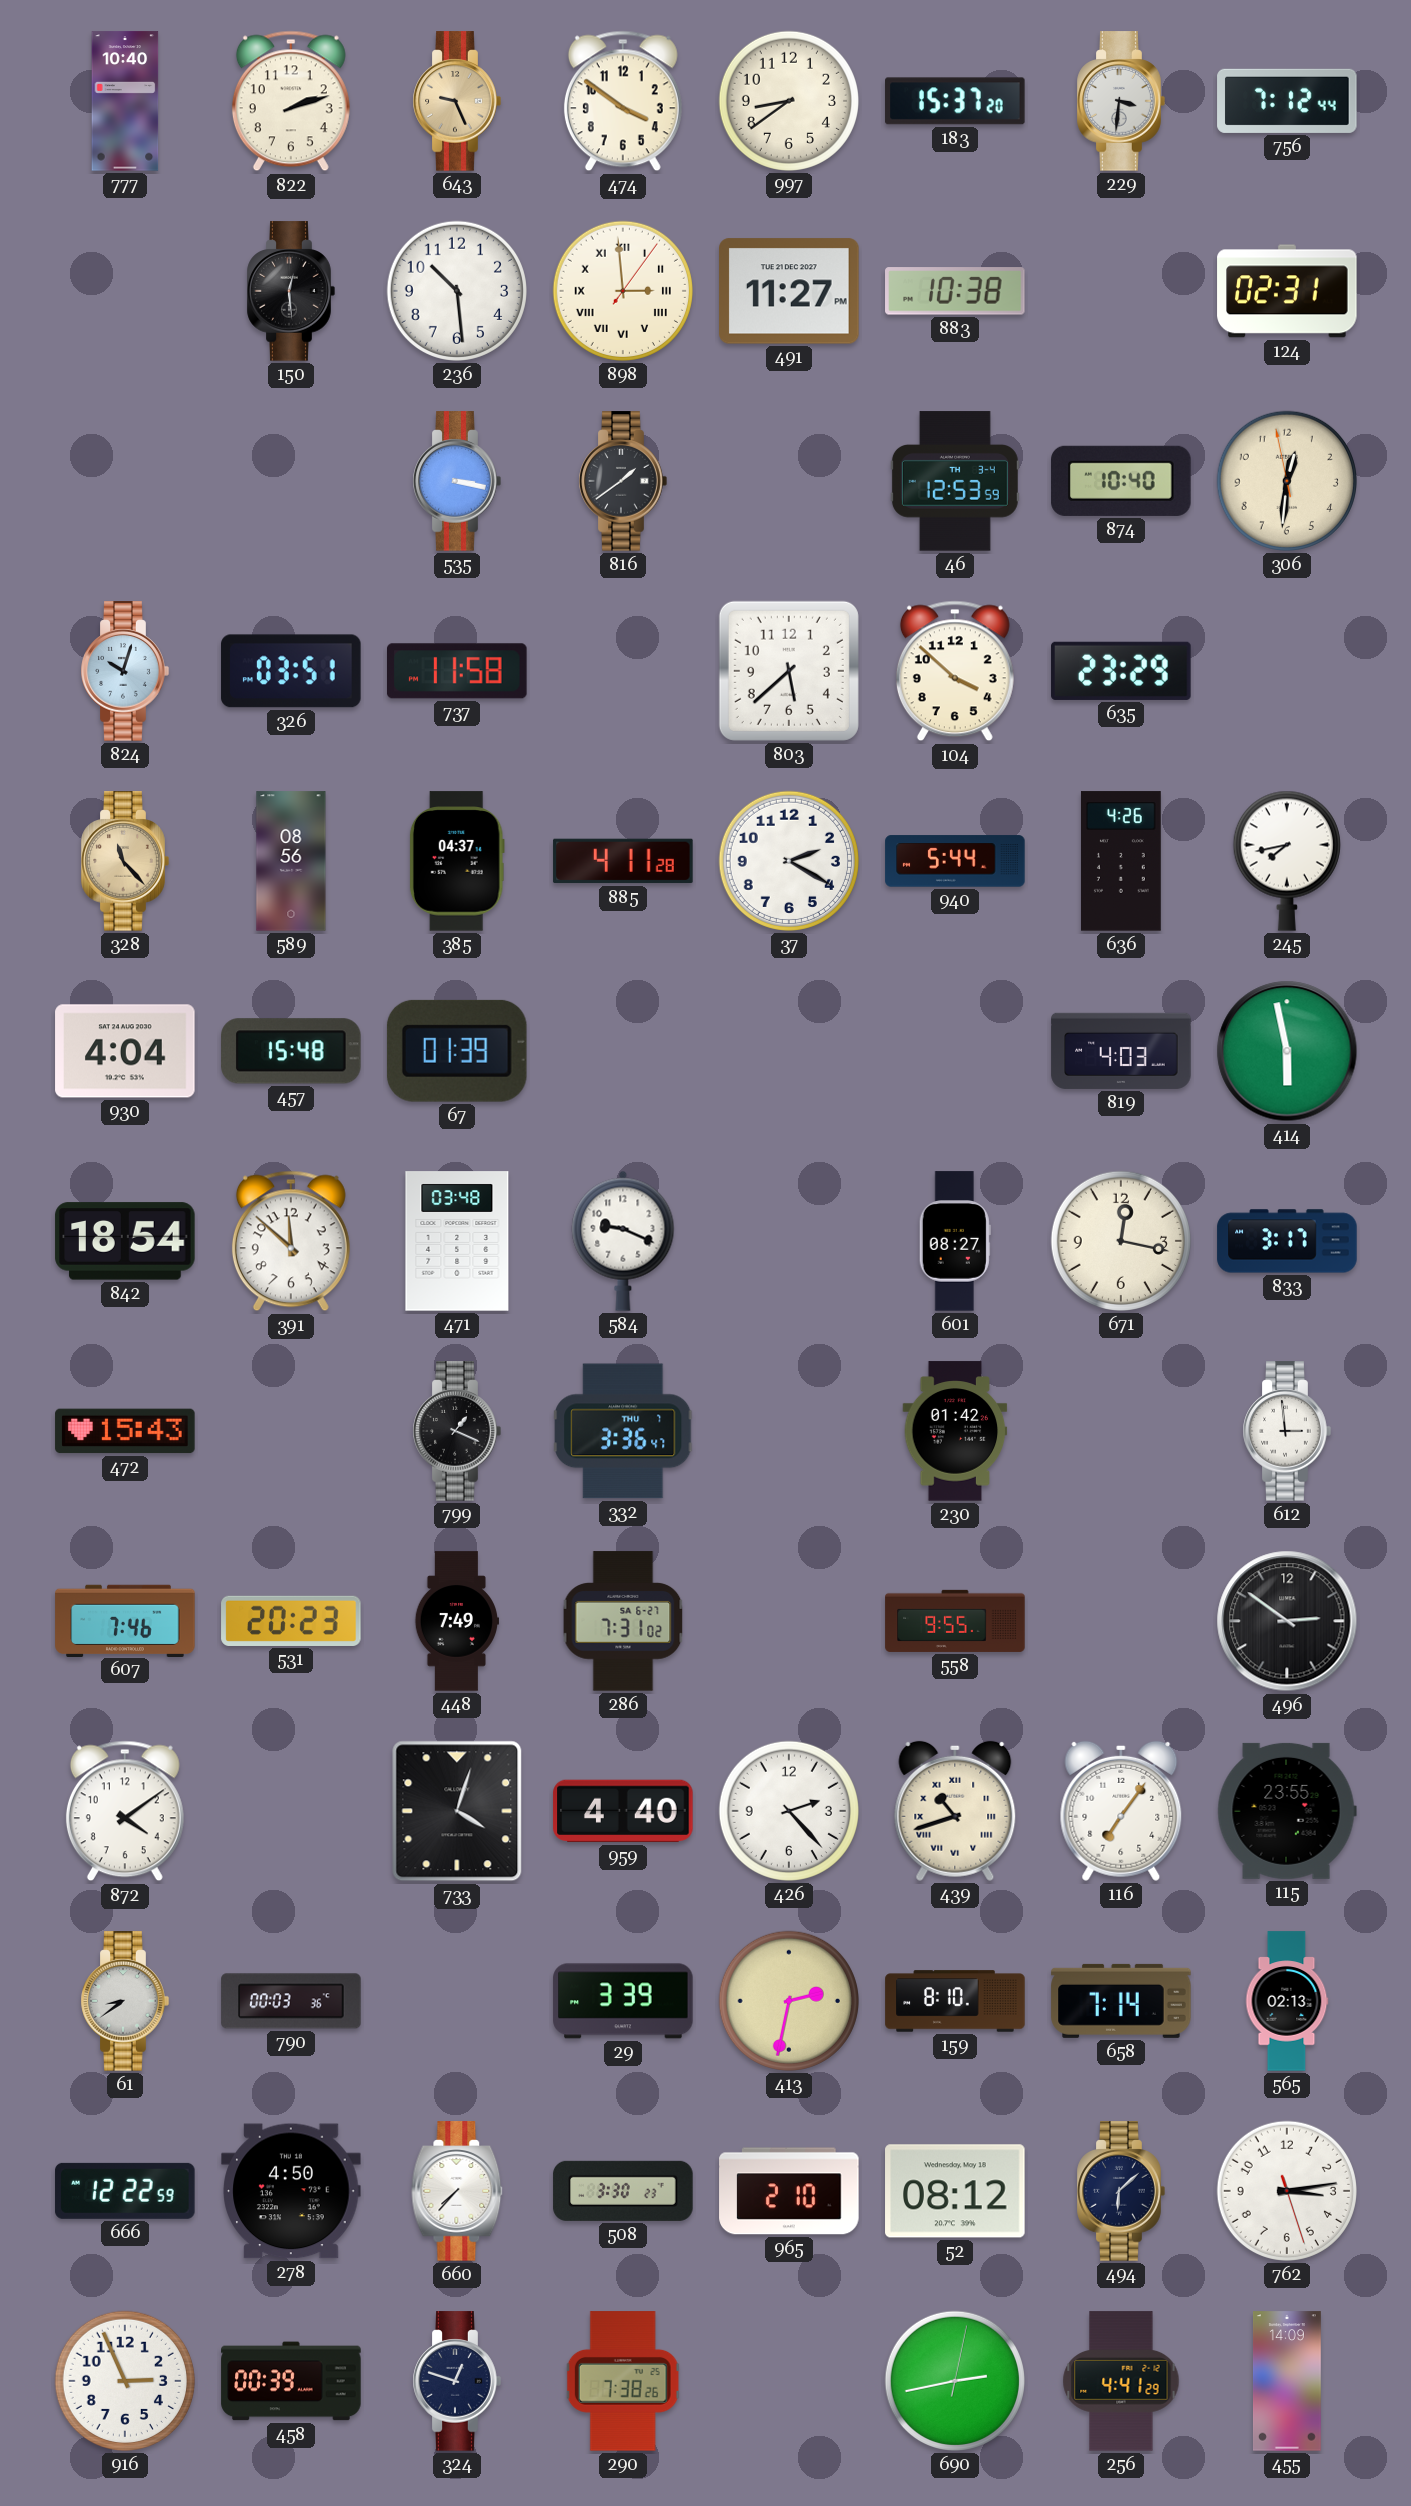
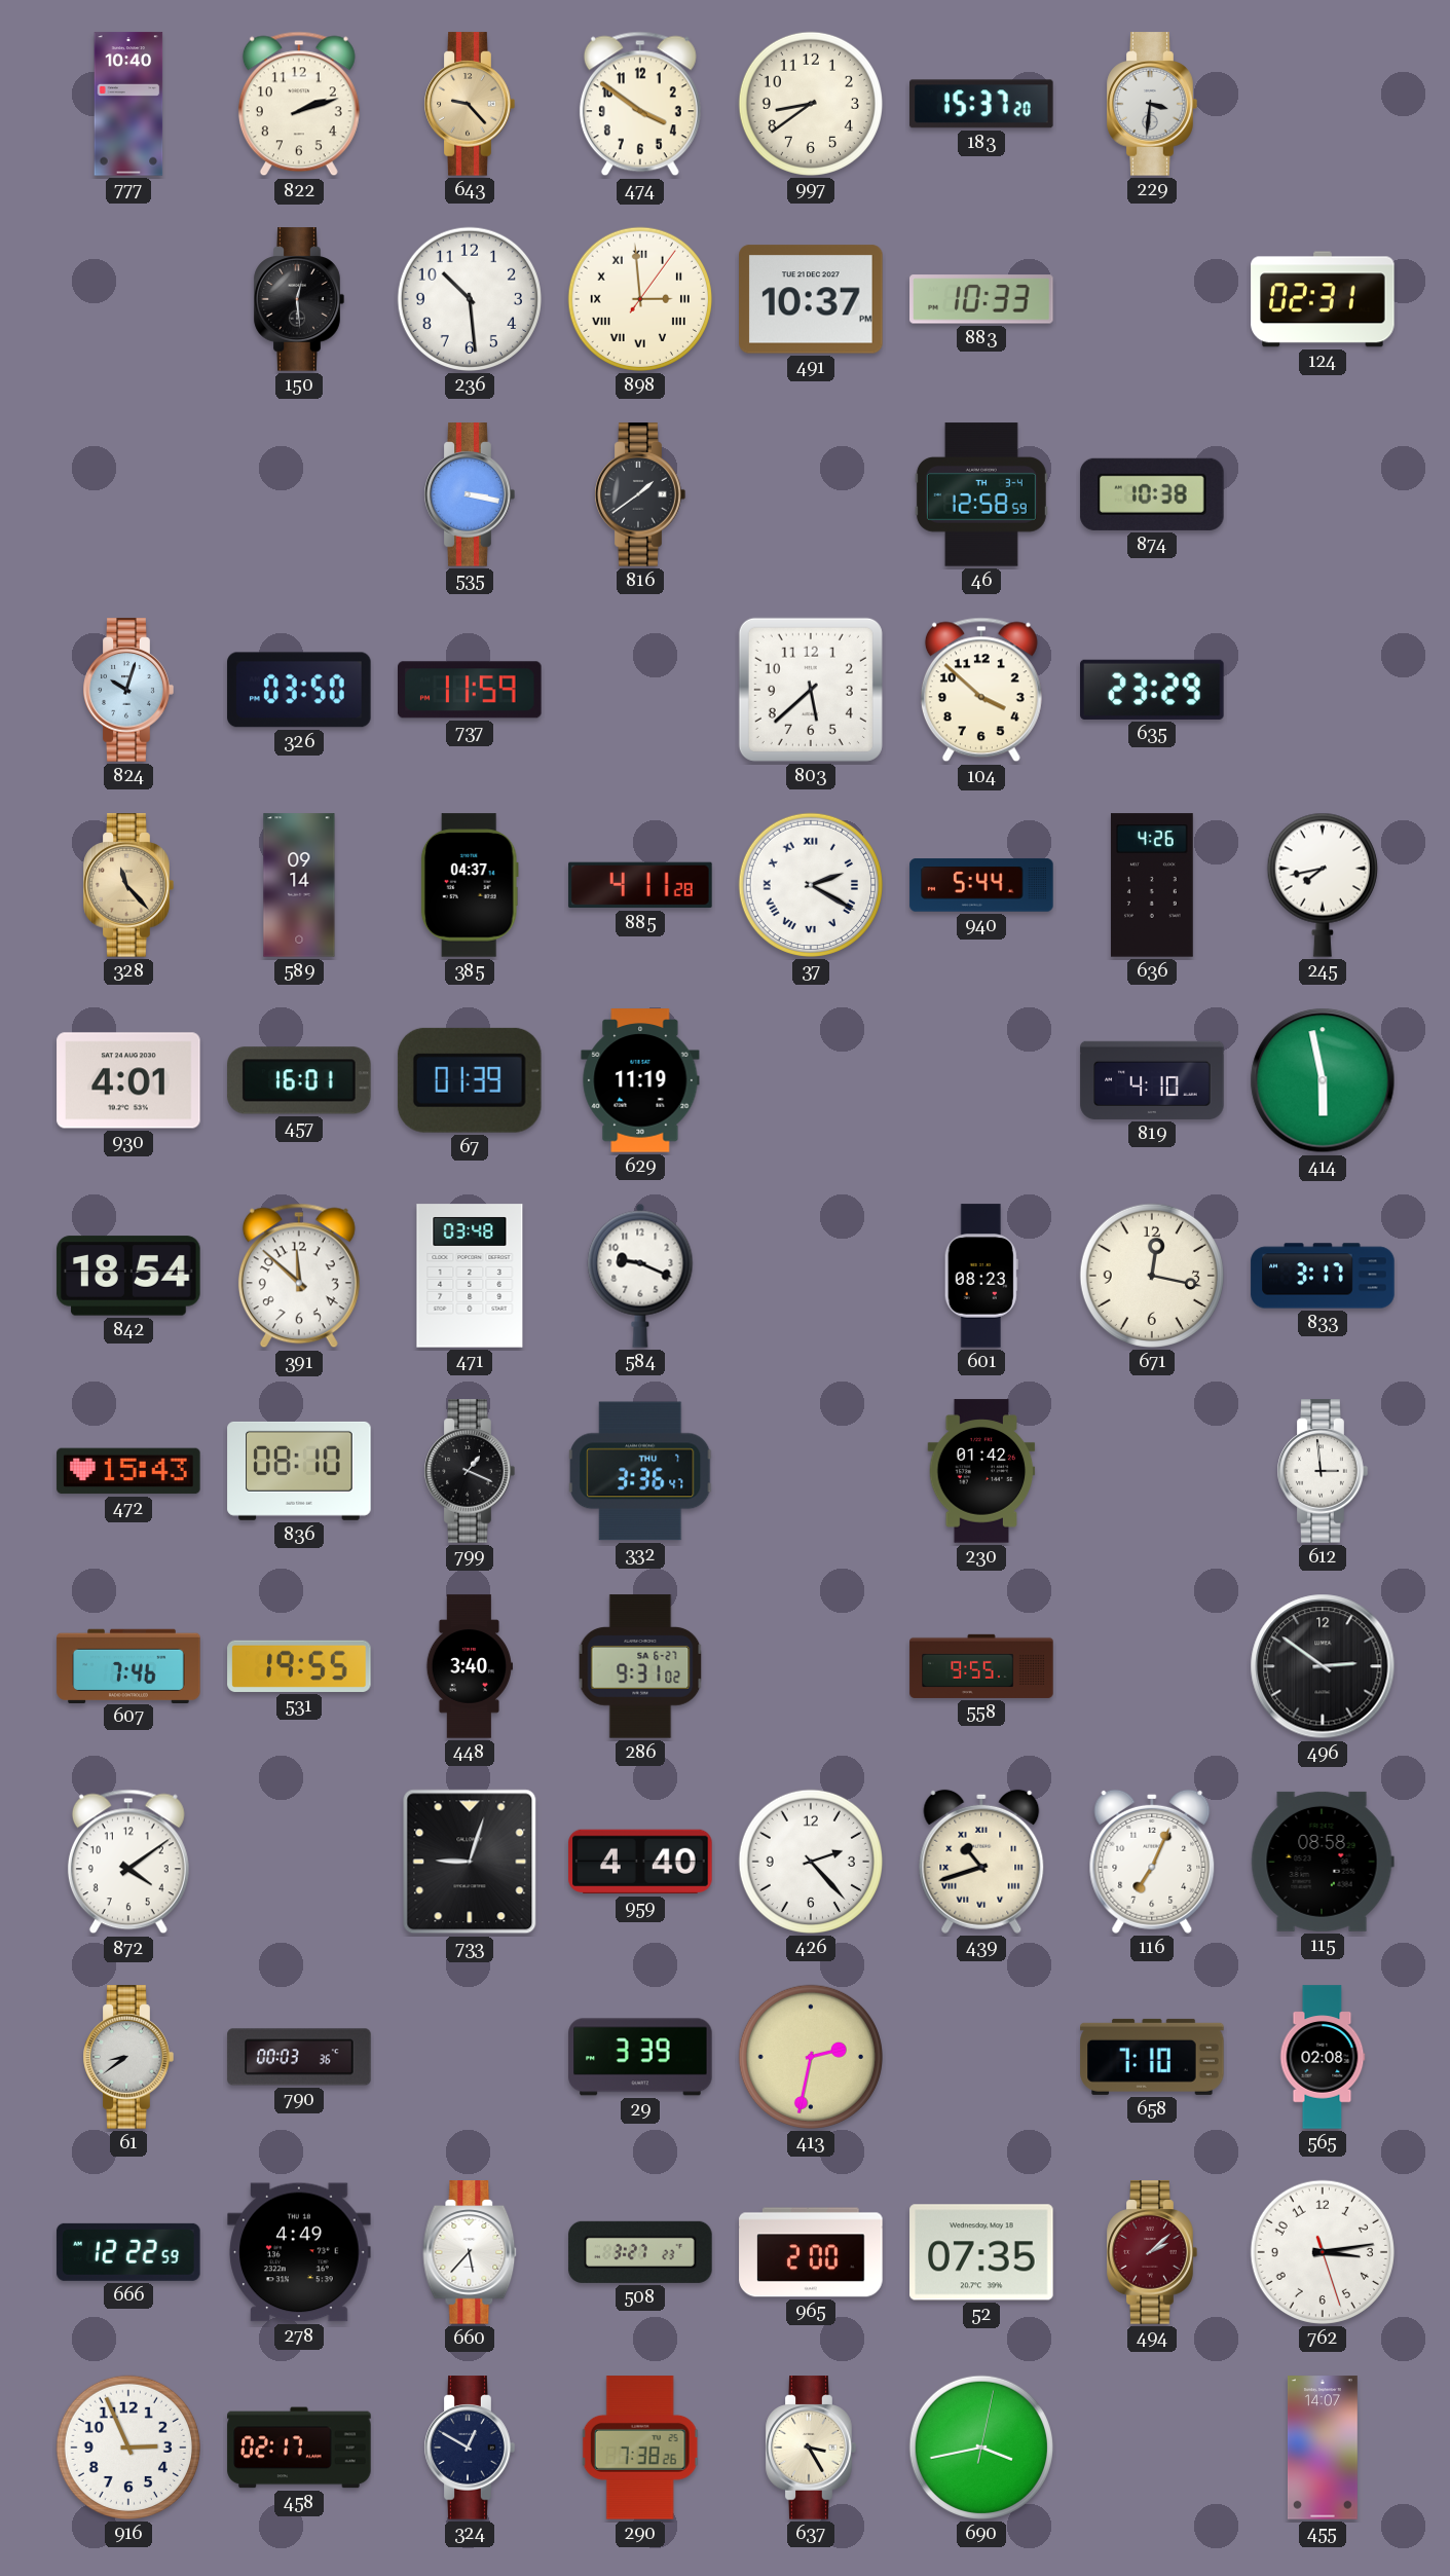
643: 9:26 -> 9:23 (470, 104)
756: 7:12 -> none (1287, 101)
491: 11:27 -> 10:37 (811, 299)
883: 10:38 -> 10:33 (981, 299)
46: 12:53 -> 12:58 (981, 494)
874: 10:40 -> 10:38 (1152, 494)
306: 12:30 -> none (1287, 481)
326: 03:51 -> 03:50 (299, 690)
737: 11:58 -> 11:59 (471, 690)
589: 08:56 -> 09:14 (299, 885)
37 numerals: Arabic -> Roman (811, 885)
930: 4:04 -> 4:01 (128, 1080)
457: 15:48 -> 16:01 (299, 1080)
629: none -> 11:19 (640, 1080)
819: 4:03 -> 4:10 (1152, 1080)
601: 08:27 -> 08:23 (981, 1276)
836: none -> 08:10 (299, 1471)
531: 20:23 -> 19:55 (299, 1666)
448: 7:49 -> 3:40 (470, 1666)
286: 7:31 -> 9:31 (640, 1666)
733: 4:03 -> 9:03 (470, 1862)
116: 7:06 -> 7:04 (1152, 1862)
115: 23:55 -> 08:58 (1323, 1862)
159: 8:10 -> none (955, 2001)
658: 7:14 -> 7:10 (1152, 2057)
565: 02:13 -> 02:08 (1323, 2057)
278: 4:50 -> 4:49 (299, 2252)
660: 7:37 -> 5:37 (470, 2252)
508: 3:30 -> 3:27 (640, 2252)
965: 2:10 -> 2:00 (811, 2252)
52: 08:12 -> 07:35 (981, 2252)
494: 6:08 -> 2:08 (1152, 2252)
494 dial: navy -> burgundy (1152, 2252)
458: 00:39 -> 02:17 (299, 2448)
324: 12:48 -> 12:50 (470, 2448)
637: none -> 3:25 (811, 2448)
690: 2:43 -> 3:43 (981, 2448)
256: 4:41 -> none (1121, 2381)
455: 14:09 -> 14:07 (1323, 2448)
